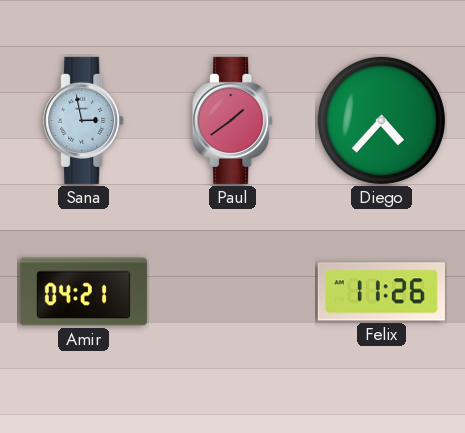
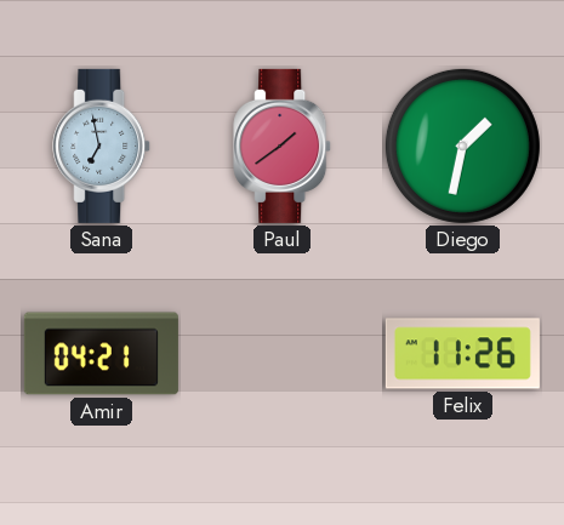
Sana: 2:58 -> 6:58 (102, 145)
Diego: 4:37 -> 1:32 (462, 145)
